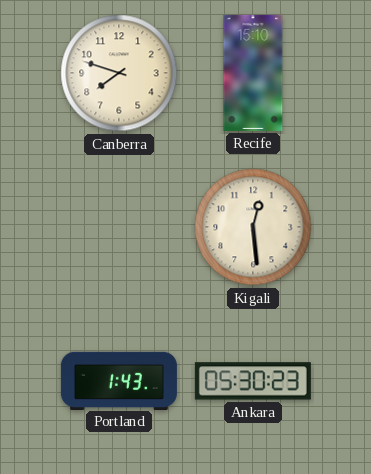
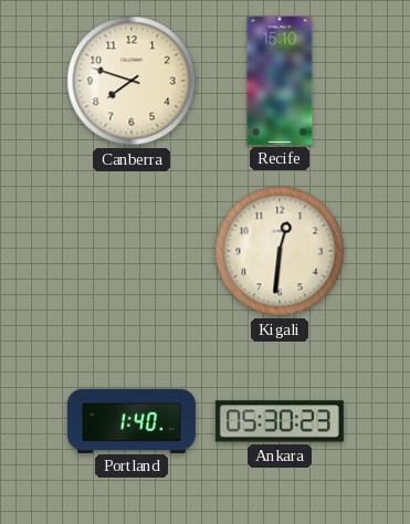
Kigali: 12:29 -> 12:31 (280, 251)
Portland: 1:43 -> 1:40 (132, 420)
